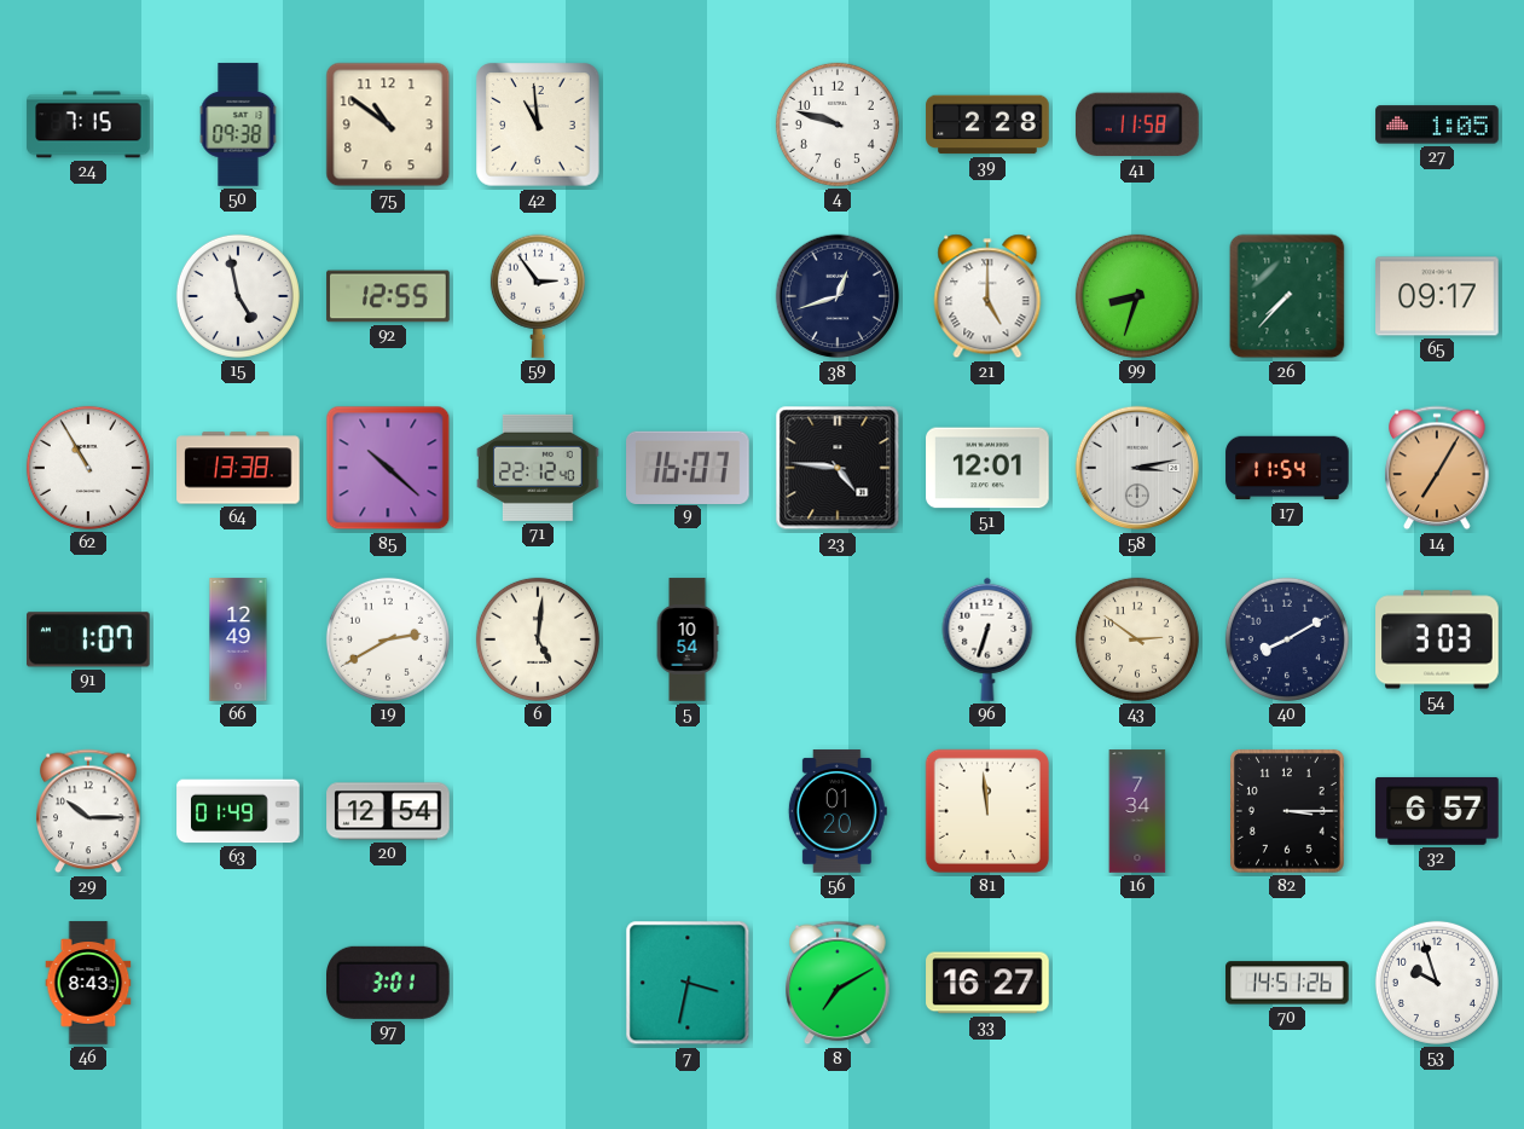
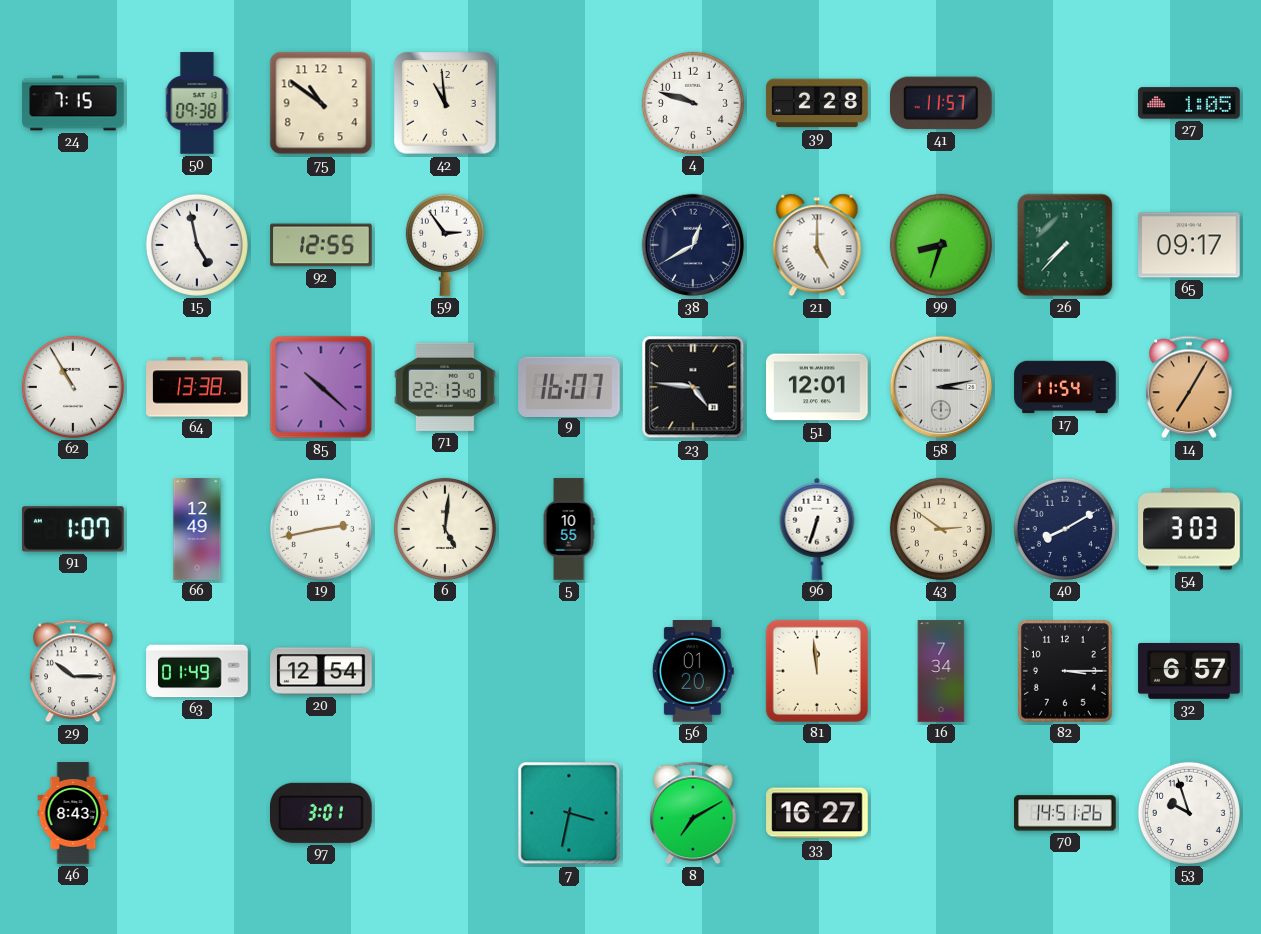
41: 11:58 -> 11:57 (941, 103)
38: 12:42 -> 12:40 (693, 245)
71: 22:12 -> 22:13 (445, 387)
19: 2:40 -> 2:43 (321, 529)
5: 10:54 -> 10:55 (569, 529)
